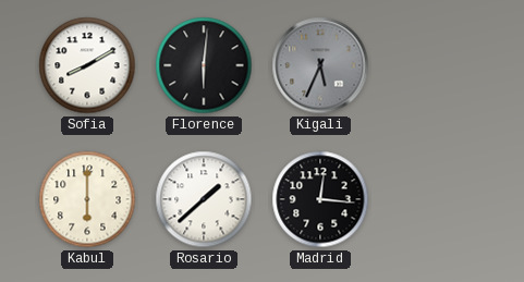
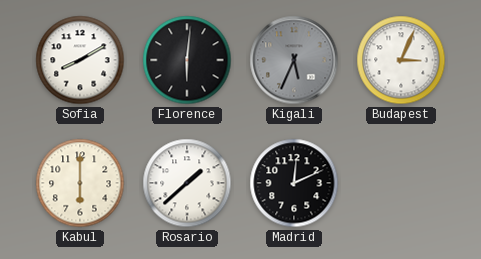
Budapest: none -> 3:04 (401, 60)
Madrid: 12:16 -> 12:11 (294, 183)
